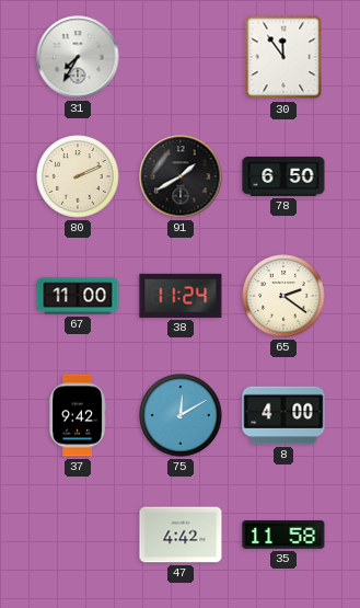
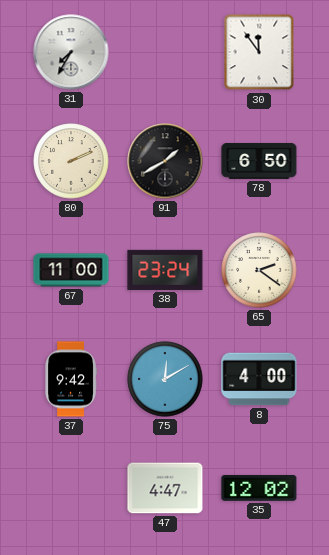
38: 11:24 -> 23:24 (165, 270)
47: 4:42 -> 4:47 (165, 488)
35: 11:58 -> 12:02 (259, 488)
